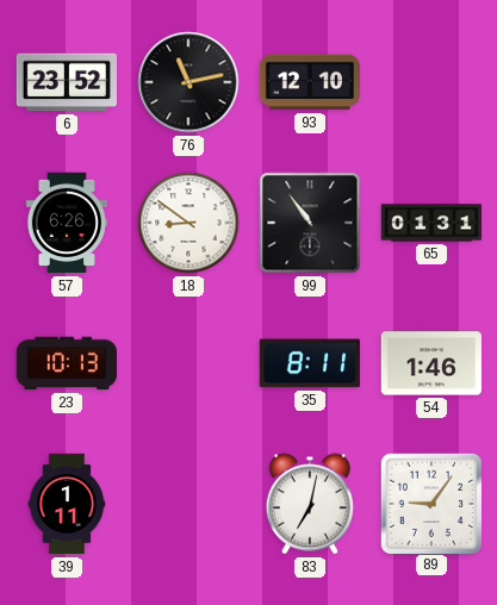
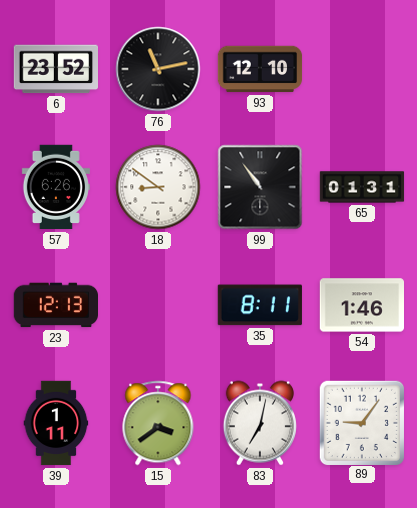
23: 10:13 -> 12:13 (55, 305)
15: none -> 3:39 (158, 423)
